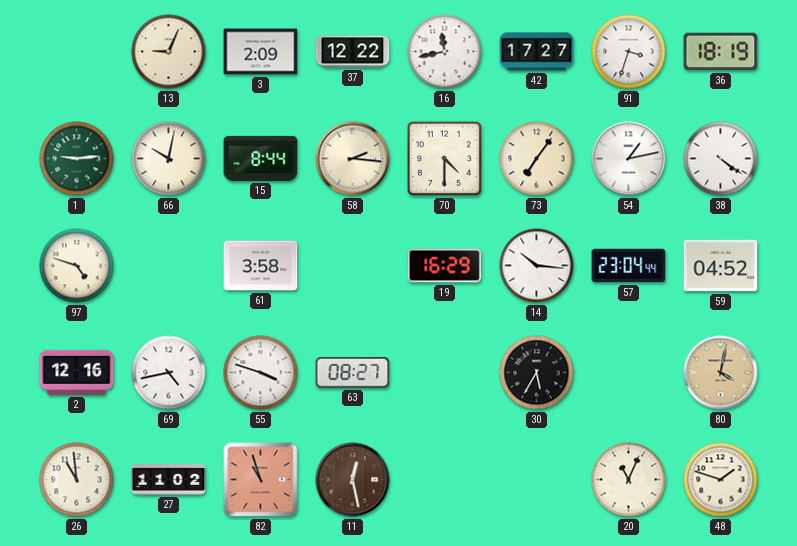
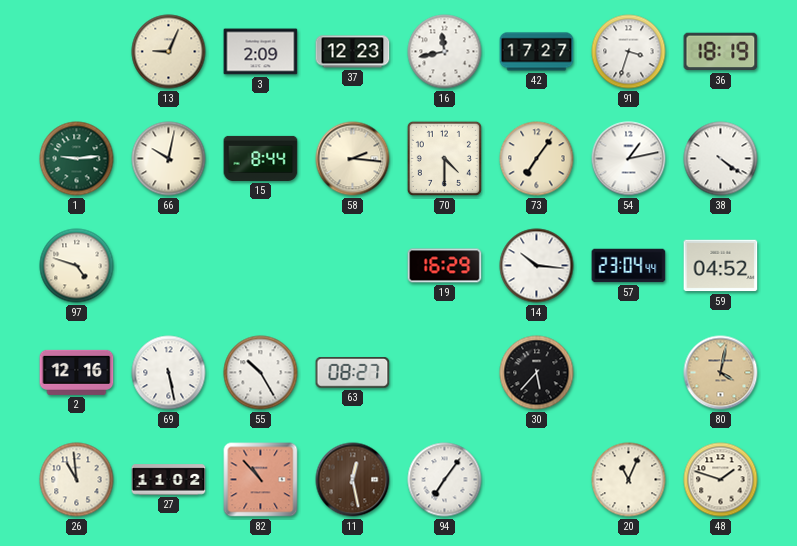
37: 12:22 -> 12:23 (353, 52)
61: 3:58 -> none (261, 266)
69: 4:43 -> 5:28 (169, 373)
55: 3:48 -> 10:25 (261, 373)
30: 5:35 -> 5:37 (537, 373)
82: 10:57 -> 10:53 (261, 480)
94: none -> 7:06 (445, 480)
